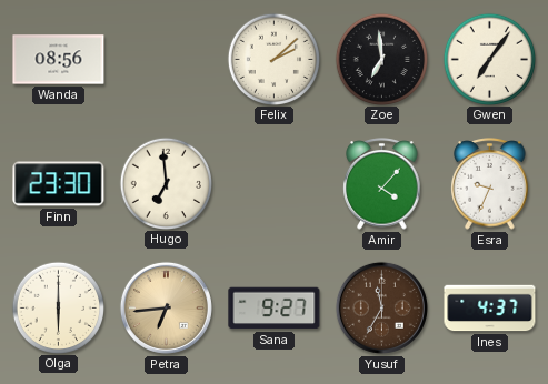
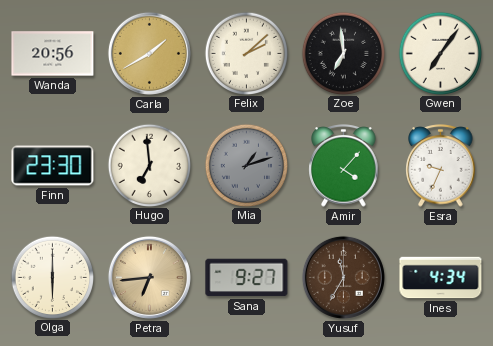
Wanda: 08:56 -> 20:56 (53, 54)
Carla: none -> 1:40 (149, 53)
Mia: none -> 1:12 (246, 165)
Ines: 4:37 -> 4:34 (441, 278)
